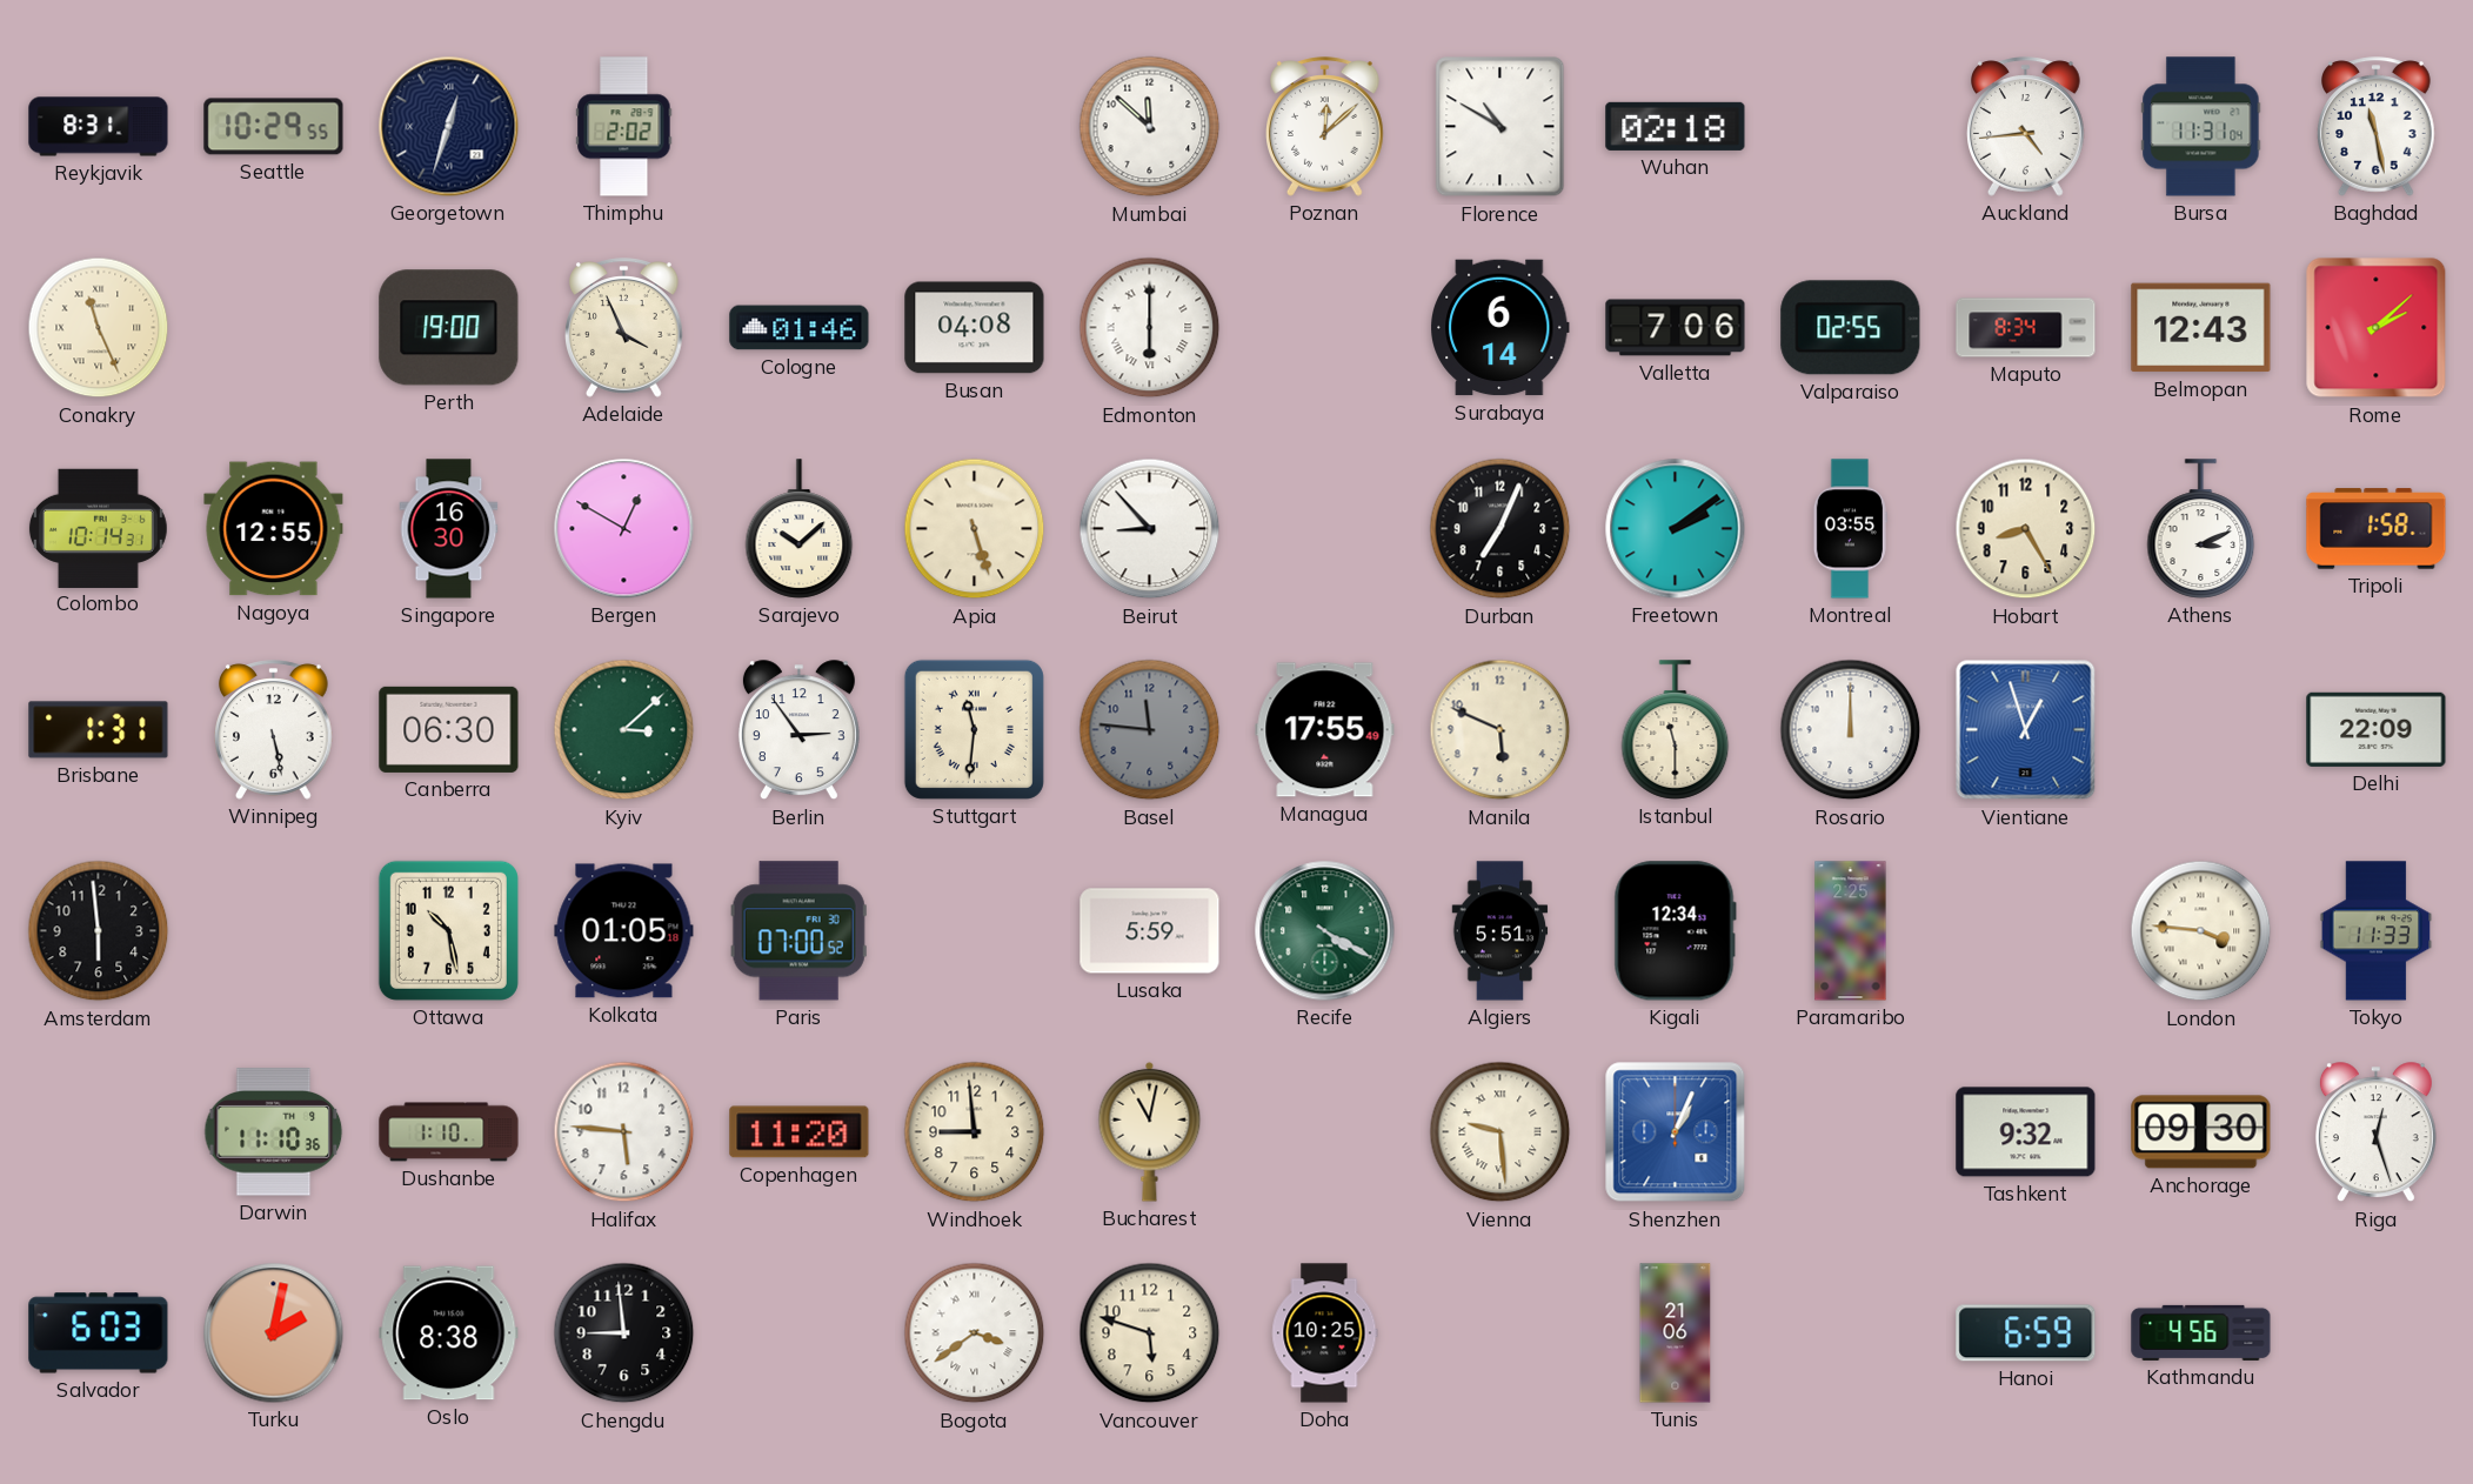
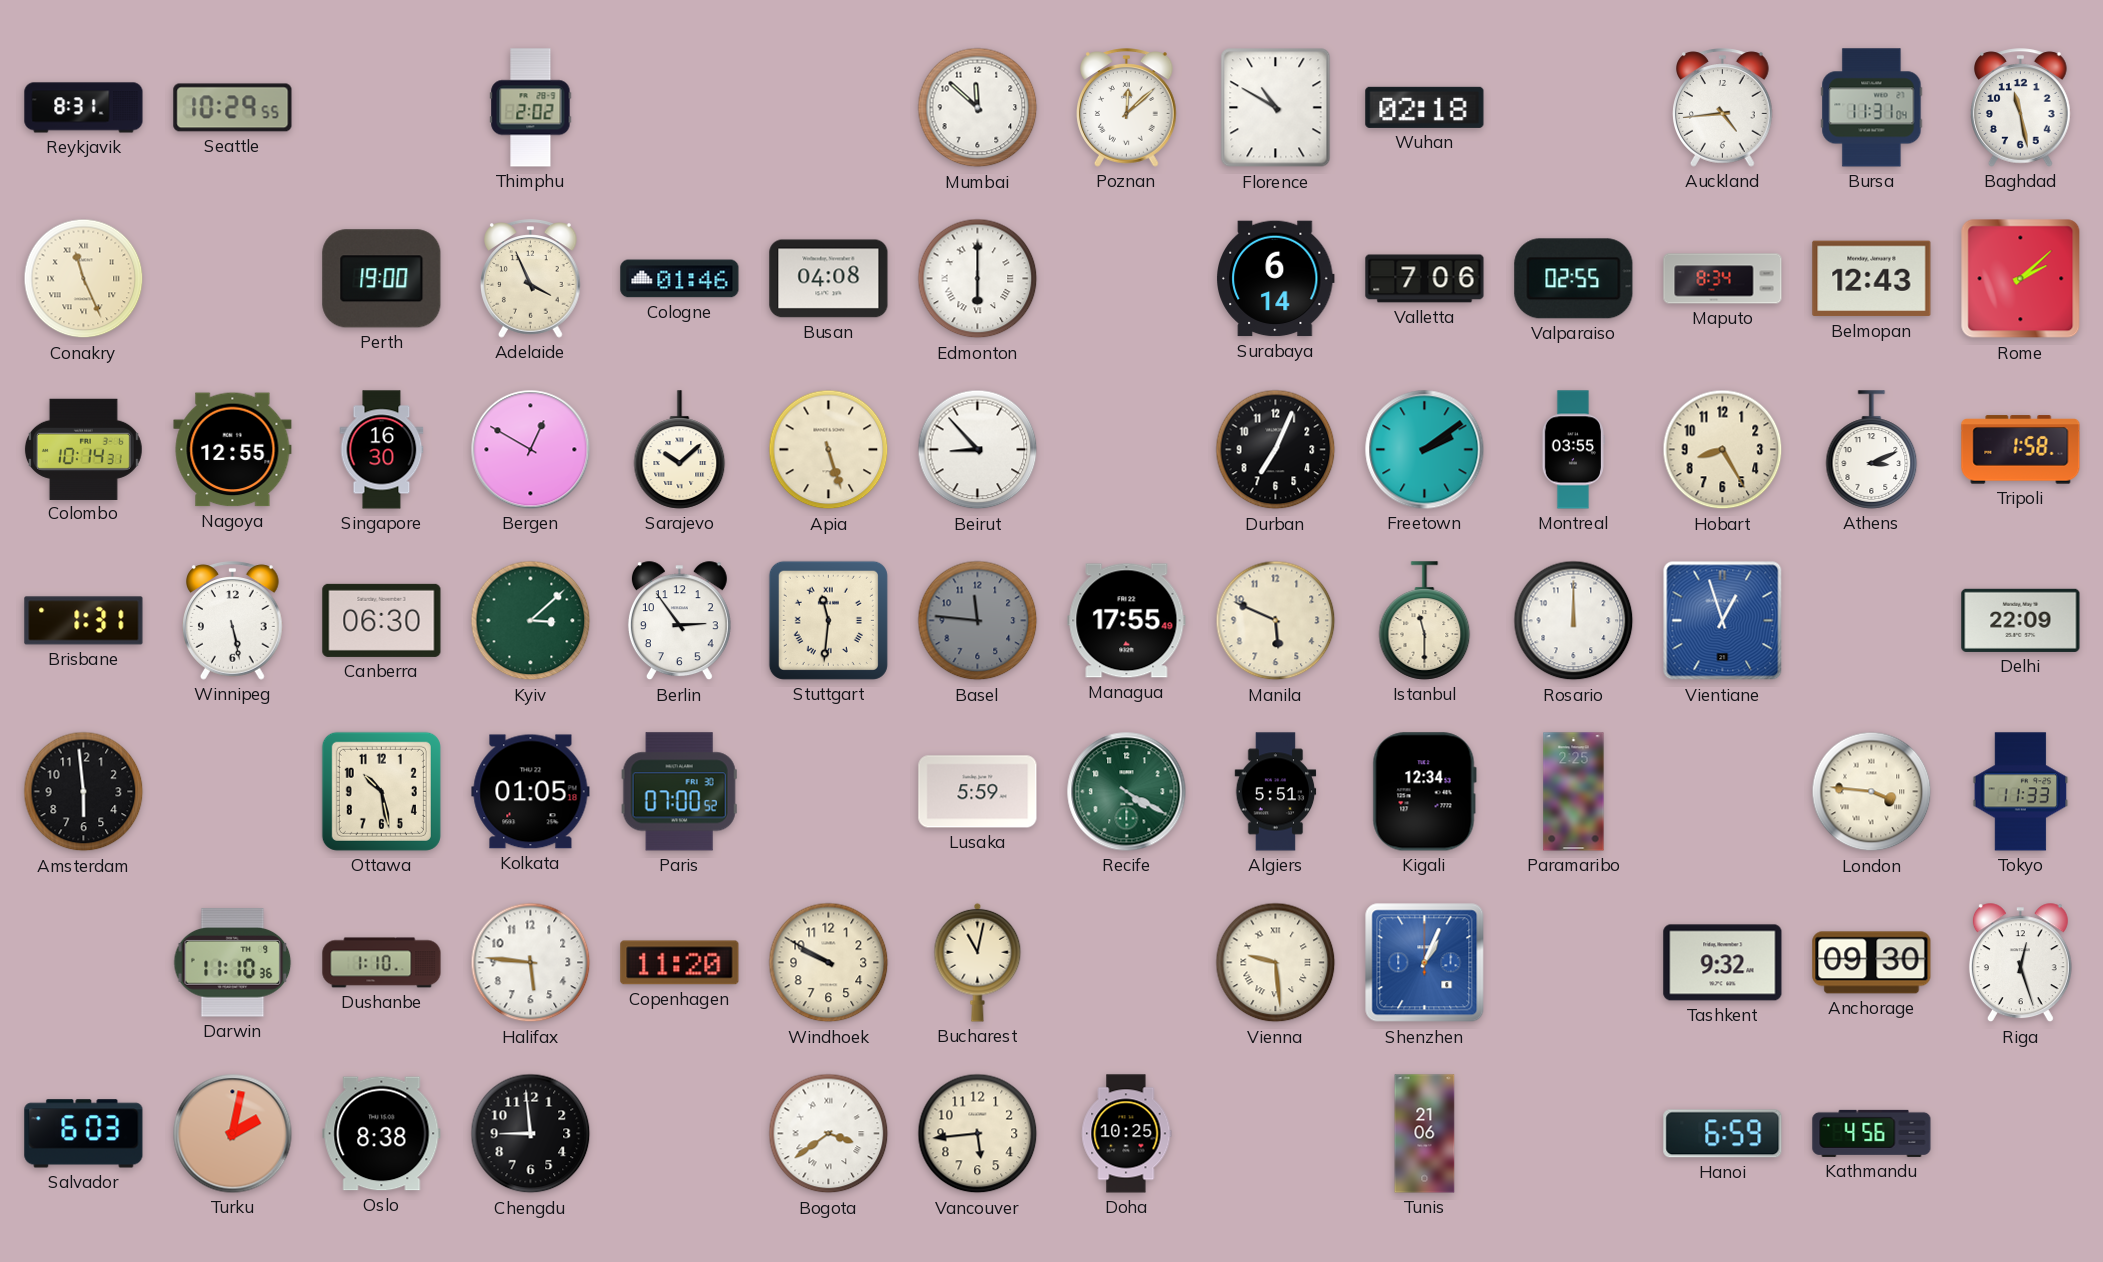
Georgetown: 12:33 -> none (449, 127)
Windhoek: 8:59 -> 9:50 (829, 963)
Vancouver: 5:48 -> 5:44 (978, 1134)
